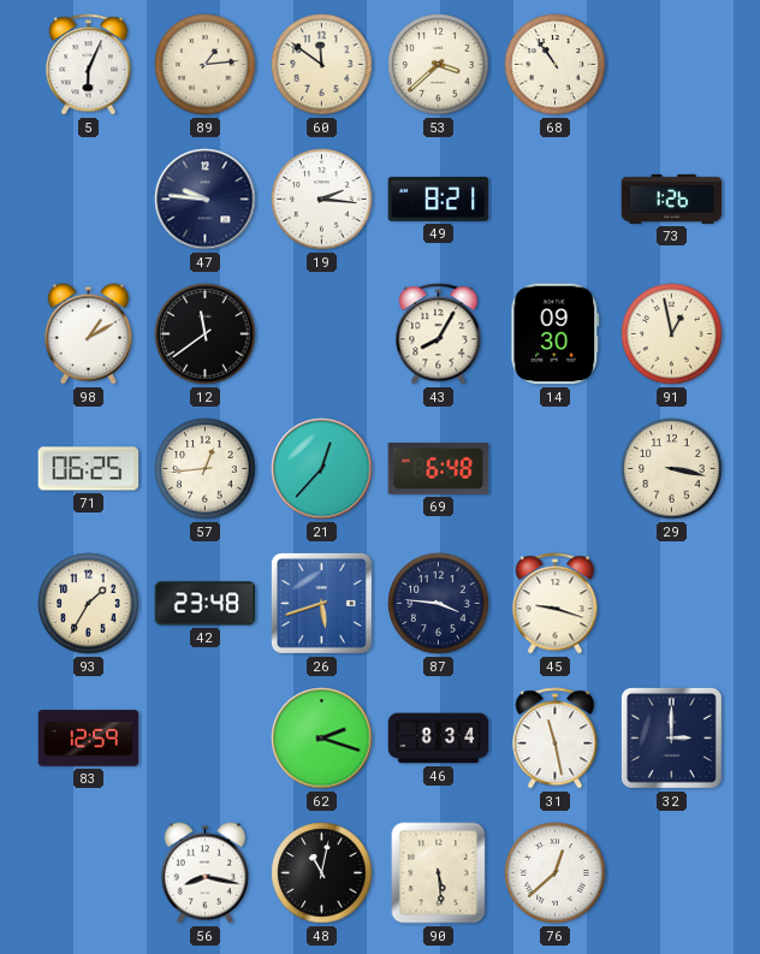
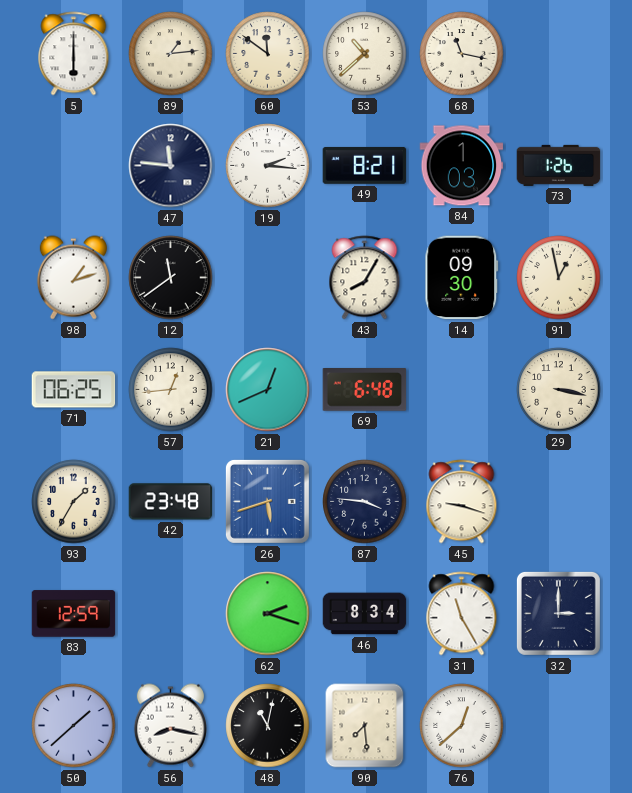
5: 6:04 -> 6:00 (74, 54)
53: 3:38 -> 10:38 (365, 54)
68: 10:54 -> 11:17 (462, 54)
47: 9:46 -> 11:46 (171, 166)
84: none -> 1:03 (462, 166)
98: 1:10 -> 1:12 (73, 278)
21: 12:37 -> 12:41 (268, 390)
31: 11:28 -> 11:25 (462, 614)
50: none -> 1:38 (74, 726)
90: 5:29 -> 7:29 (365, 726)
